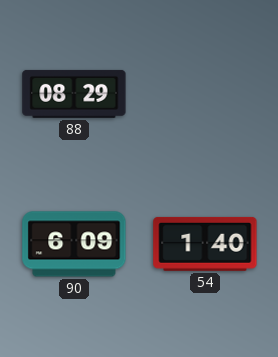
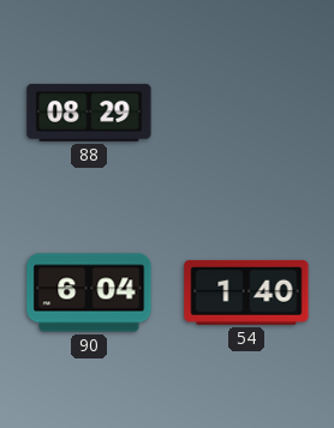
90: 6:09 -> 6:04 (89, 293)
